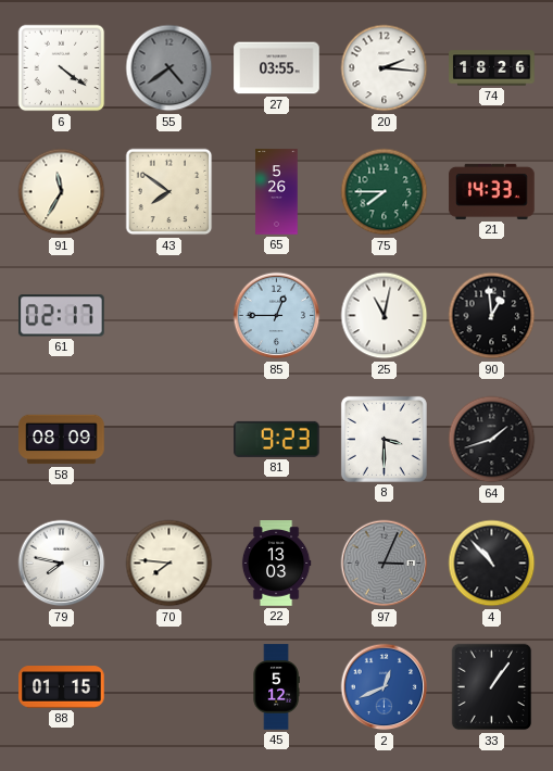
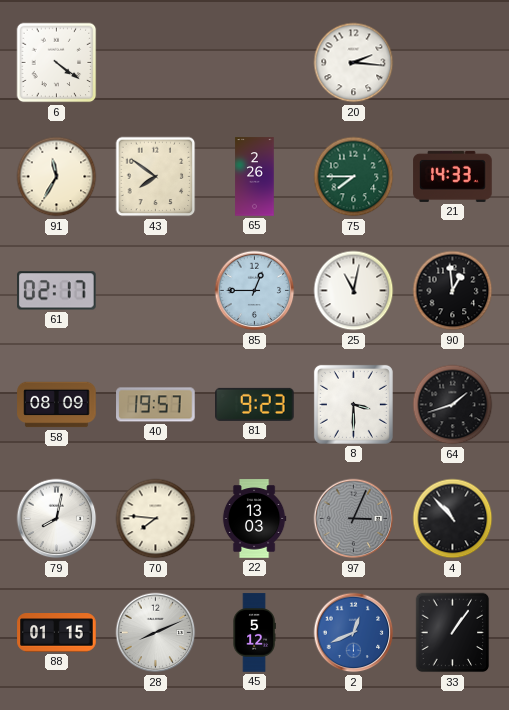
55: 4:39 -> none (169, 68)
27: 03:55 -> none (277, 68)
74: 18:26 -> none (492, 68)
65: 5:26 -> 2:26 (255, 177)
40: none -> 19:57 (156, 405)
79: 7:47 -> 8:02 (57, 519)
28: none -> 8:11 (156, 633)
